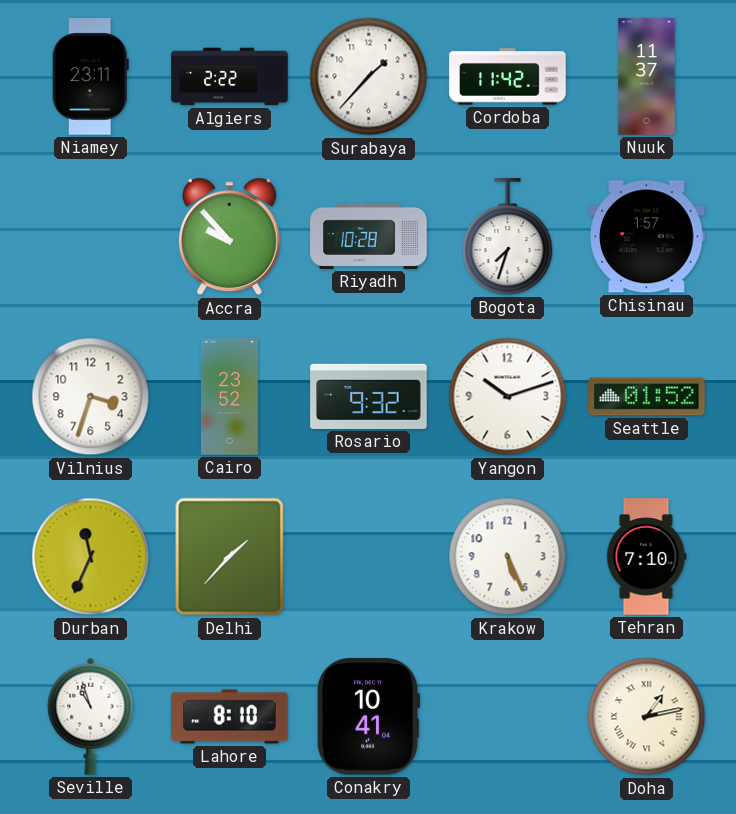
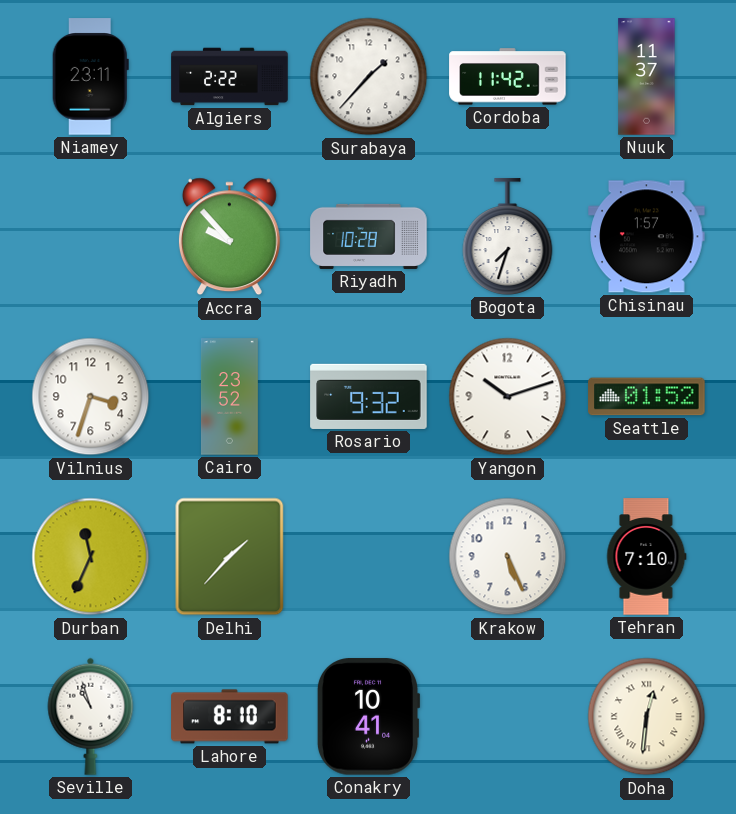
Doha: 1:13 -> 12:31 (647, 717)
